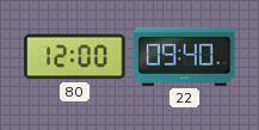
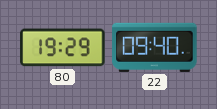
80: 12:00 -> 19:29 (63, 48)
